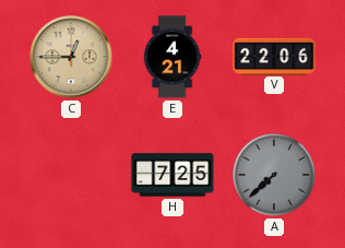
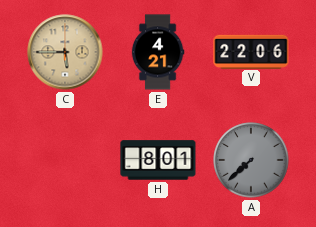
C: 12:45 -> 5:45 (65, 52)
H: 7:25 -> 8:01 (158, 160)
